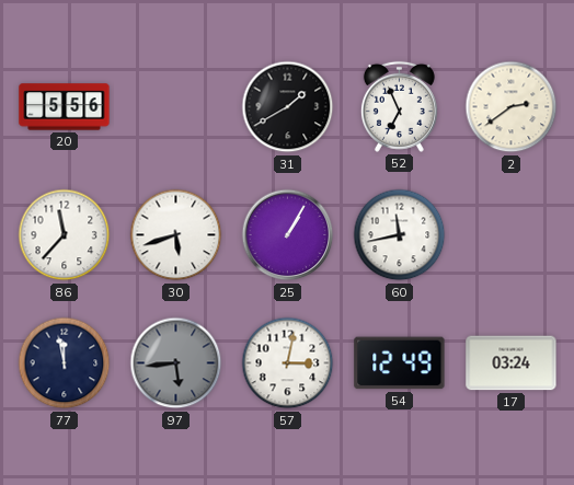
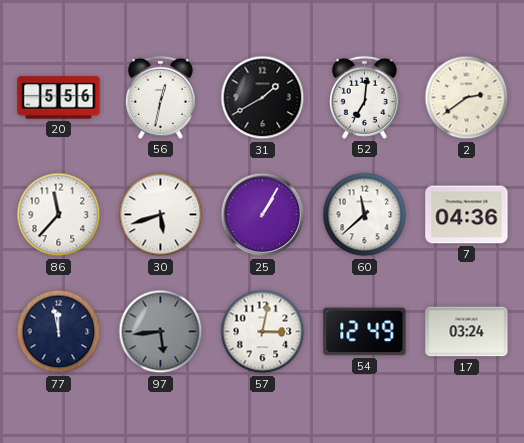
56: none -> 12:32 (160, 97)
52: 6:56 -> 7:01 (364, 97)
60: 11:43 -> 11:38 (365, 215)
7: none -> 04:36 (467, 215)
